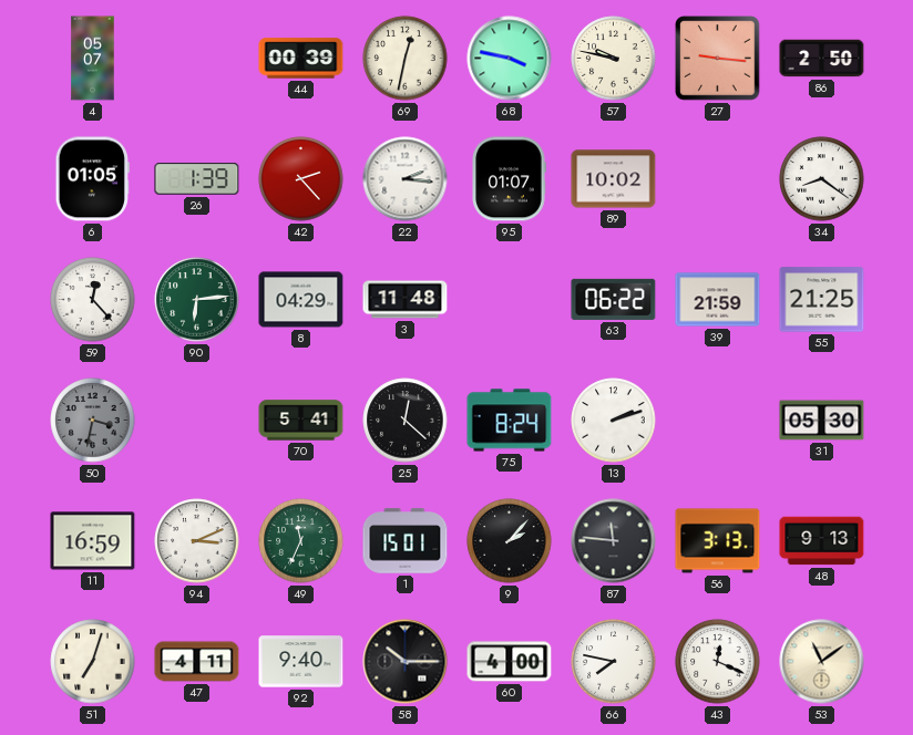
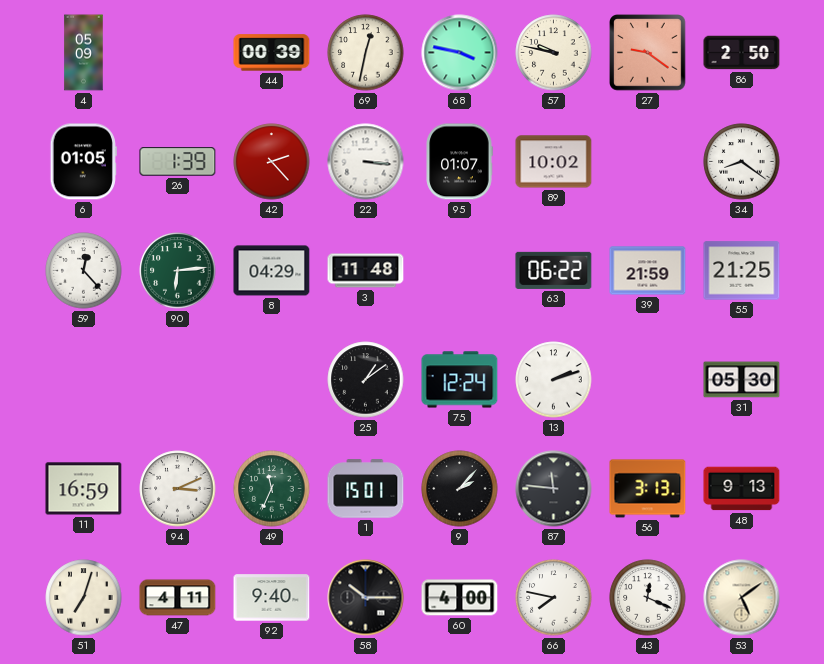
4: 05:07 -> 05:09 (84, 53)
27: 9:16 -> 9:21 (648, 53)
22: 2:16 -> 3:16 (366, 162)
50: 3:32 -> none (93, 421)
70: 5:41 -> none (301, 421)
25: 12:22 -> 1:09 (366, 380)
75: 8:24 -> 12:24 (460, 380)
53: 11:09 -> 5:09 (742, 598)
